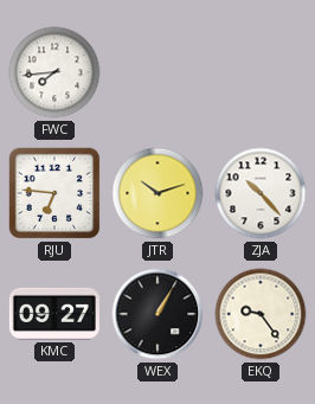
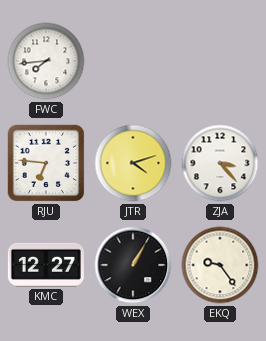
JTR: 10:12 -> 4:12 (133, 163)
ZJA: 10:23 -> 3:23 (220, 163)
KMC: 09:27 -> 12:27 (46, 265)
